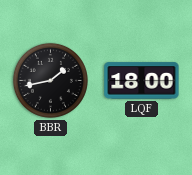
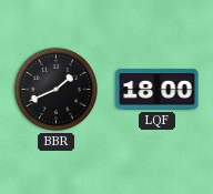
BBR: 1:43 -> 1:41 (55, 89)
